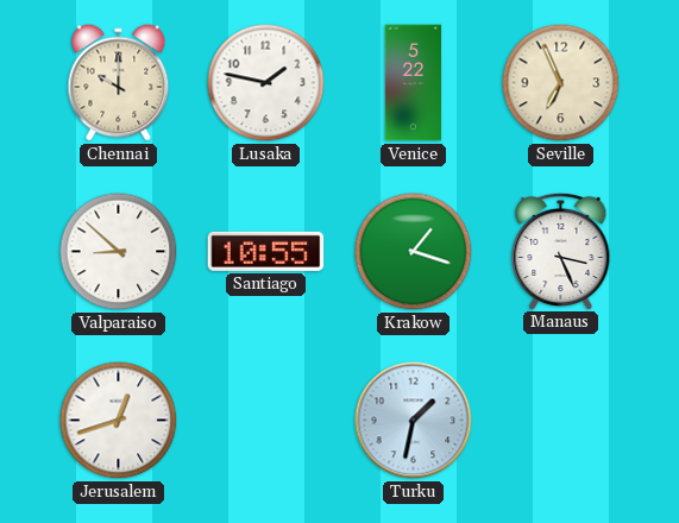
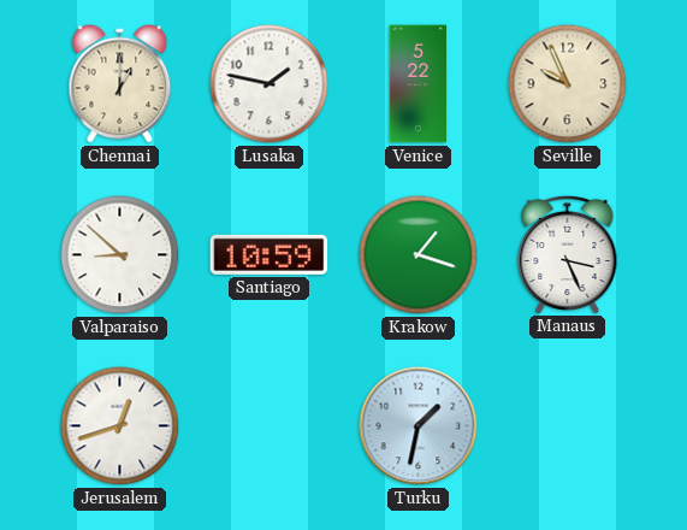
Chennai: 10:00 -> 1:00 (120, 84)
Seville: 6:56 -> 9:56 (568, 84)
Santiago: 10:55 -> 10:59 (270, 254)
